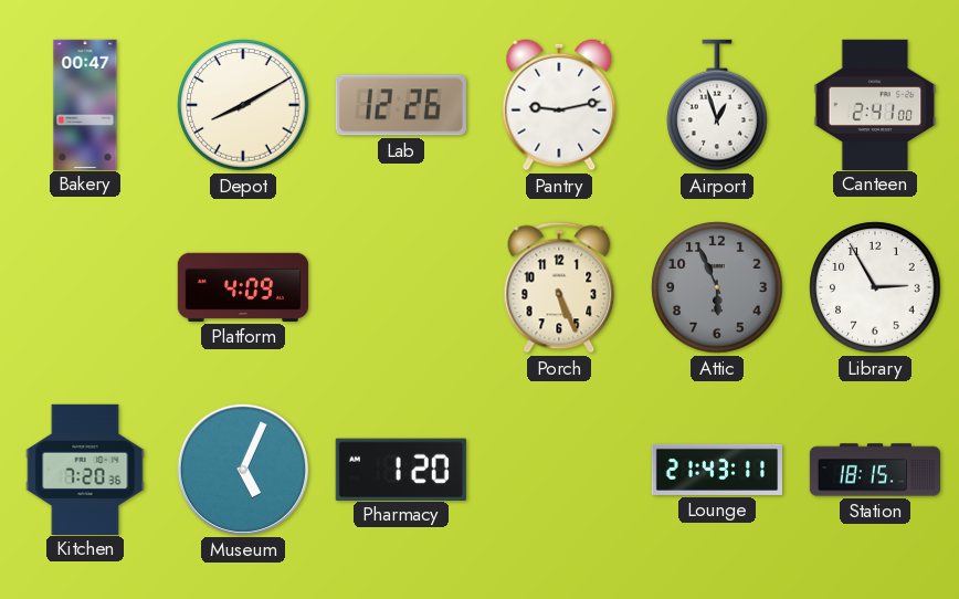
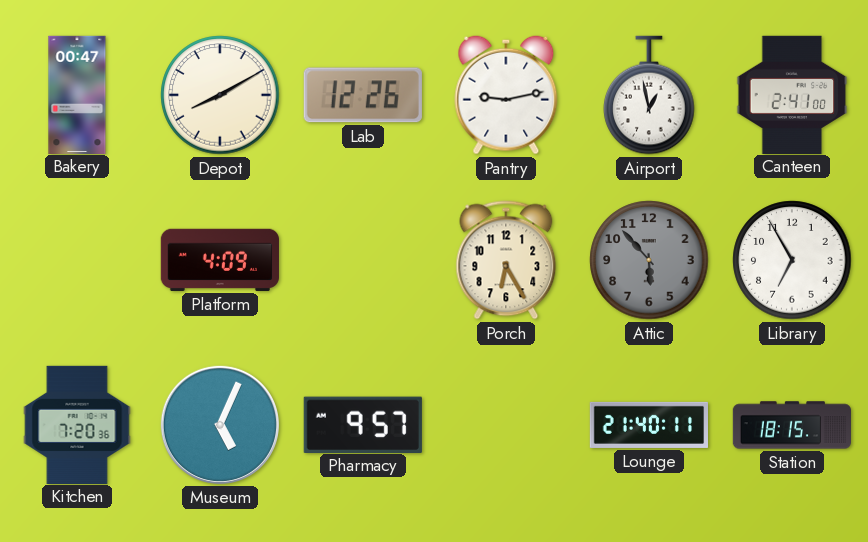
Airport: 12:57 -> 12:58 (649, 95)
Porch: 5:26 -> 6:25 (506, 260)
Attic: 5:56 -> 5:53 (649, 260)
Library: 2:55 -> 6:55 (792, 260)
Pharmacy: 1:20 -> 9:57 (363, 424)
Lounge: 21:43 -> 21:40 (648, 425)
